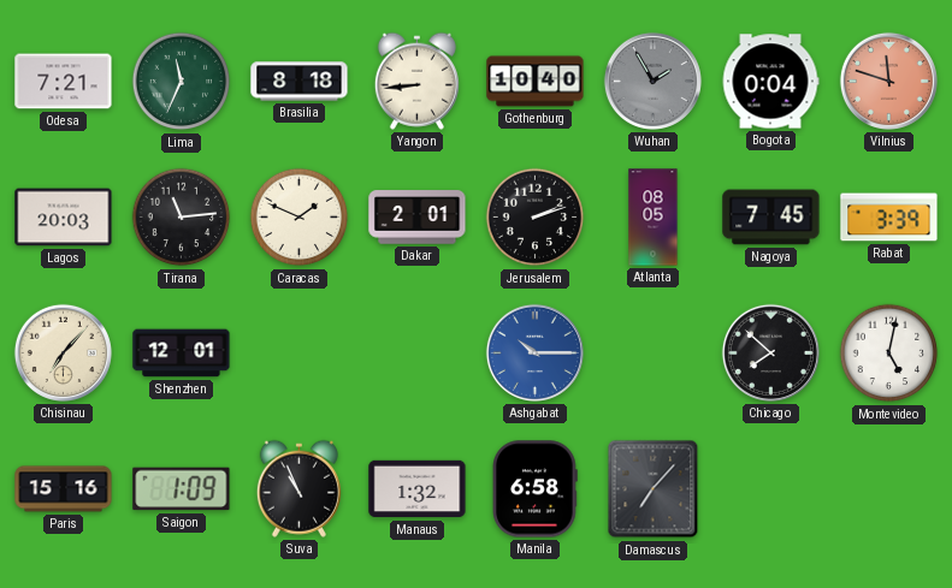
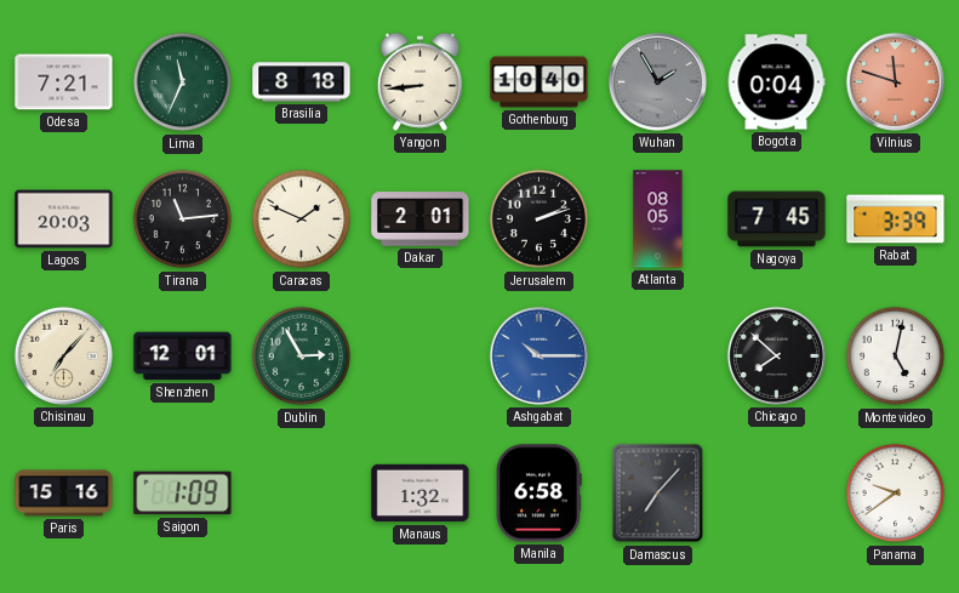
Dublin: none -> 2:55 (302, 357)
Suva: 10:56 -> none (298, 488)
Panama: none -> 9:39 (896, 494)
